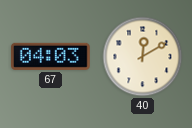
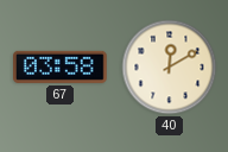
67: 04:03 -> 03:58 (61, 66)
